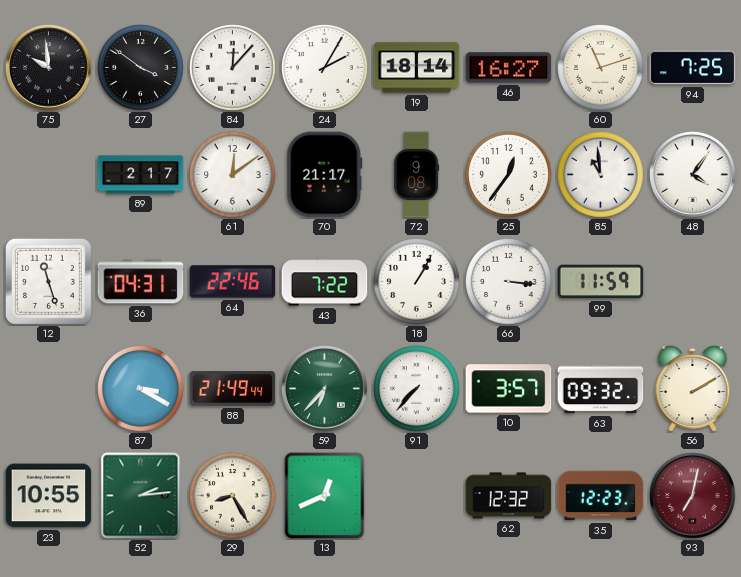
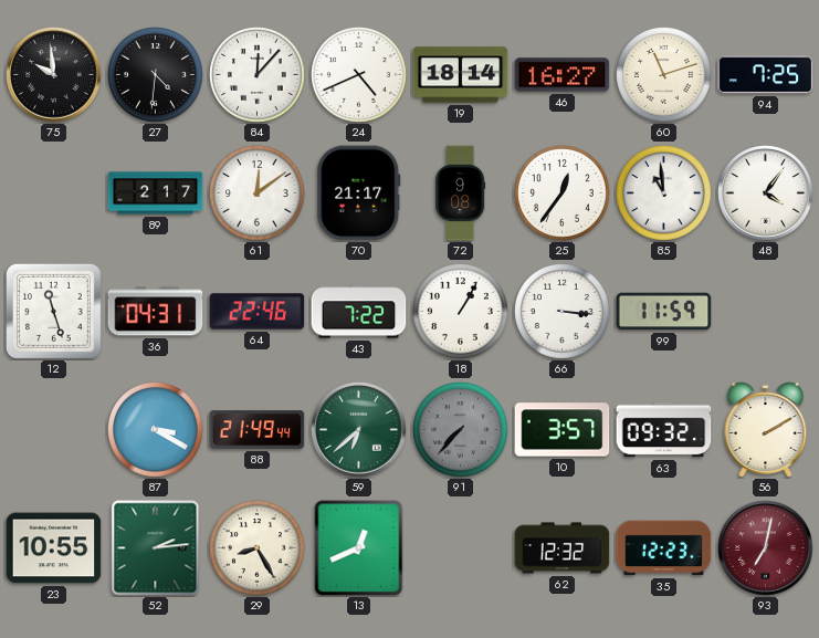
27: 3:51 -> 4:31 (156, 75)
24: 2:05 -> 4:41 (359, 75)
59: 6:37 -> 6:38 (359, 430)
91 dial: white -> grey (461, 430)
